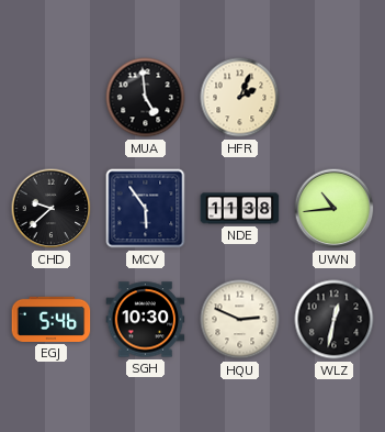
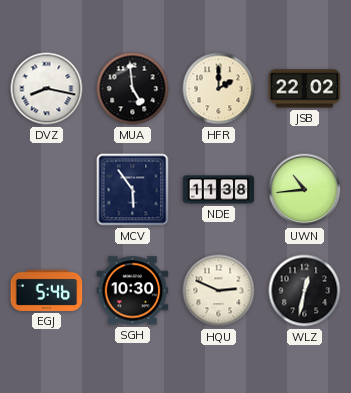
DVZ: none -> 8:17 (47, 89)
HFR: 2:04 -> 2:00 (219, 89)
JSB: none -> 22:02 (305, 89)
CHD: 9:38 -> none (52, 209)
